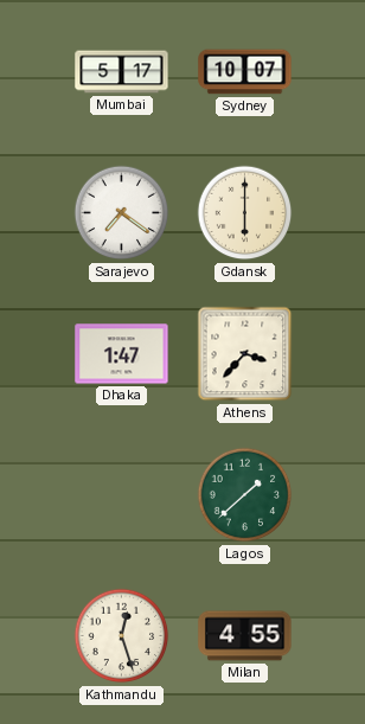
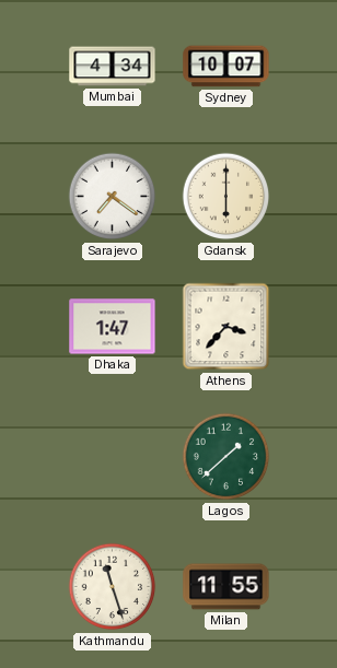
Mumbai: 5:17 -> 4:34 (113, 67)
Kathmandu: 12:27 -> 11:27 (113, 587)
Milan: 4:55 -> 11:55 (226, 587)
